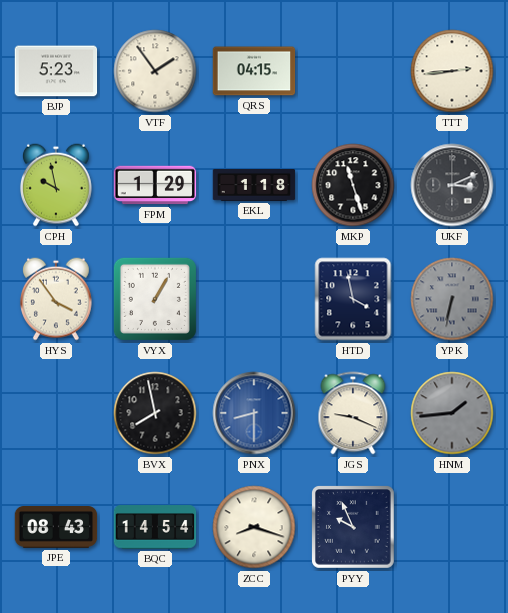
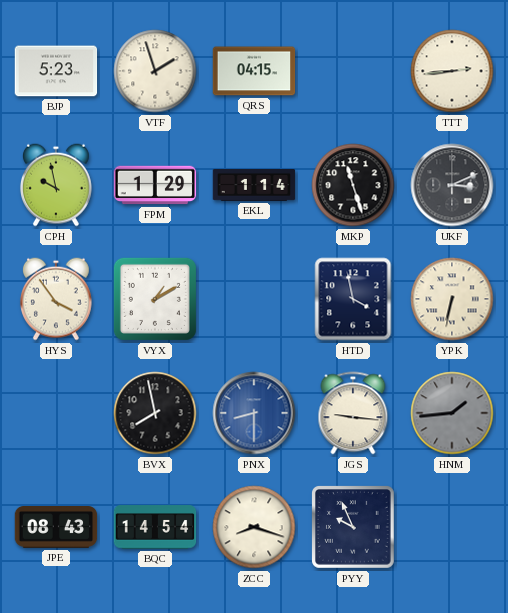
VTF: 1:54 -> 1:57 (155, 71)
EKL: 1:18 -> 1:14 (254, 185)
VYX: 1:05 -> 1:10 (155, 299)
YPK dial: grey -> cream (452, 299)
JGS: 9:19 -> 9:16 (353, 413)
